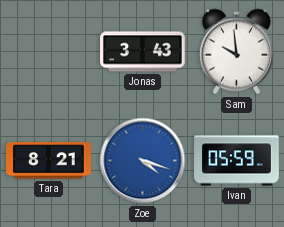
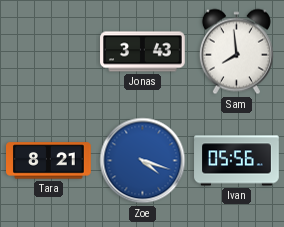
Sam: 9:59 -> 7:59 (236, 52)
Ivan: 05:59 -> 05:56 (237, 161)
